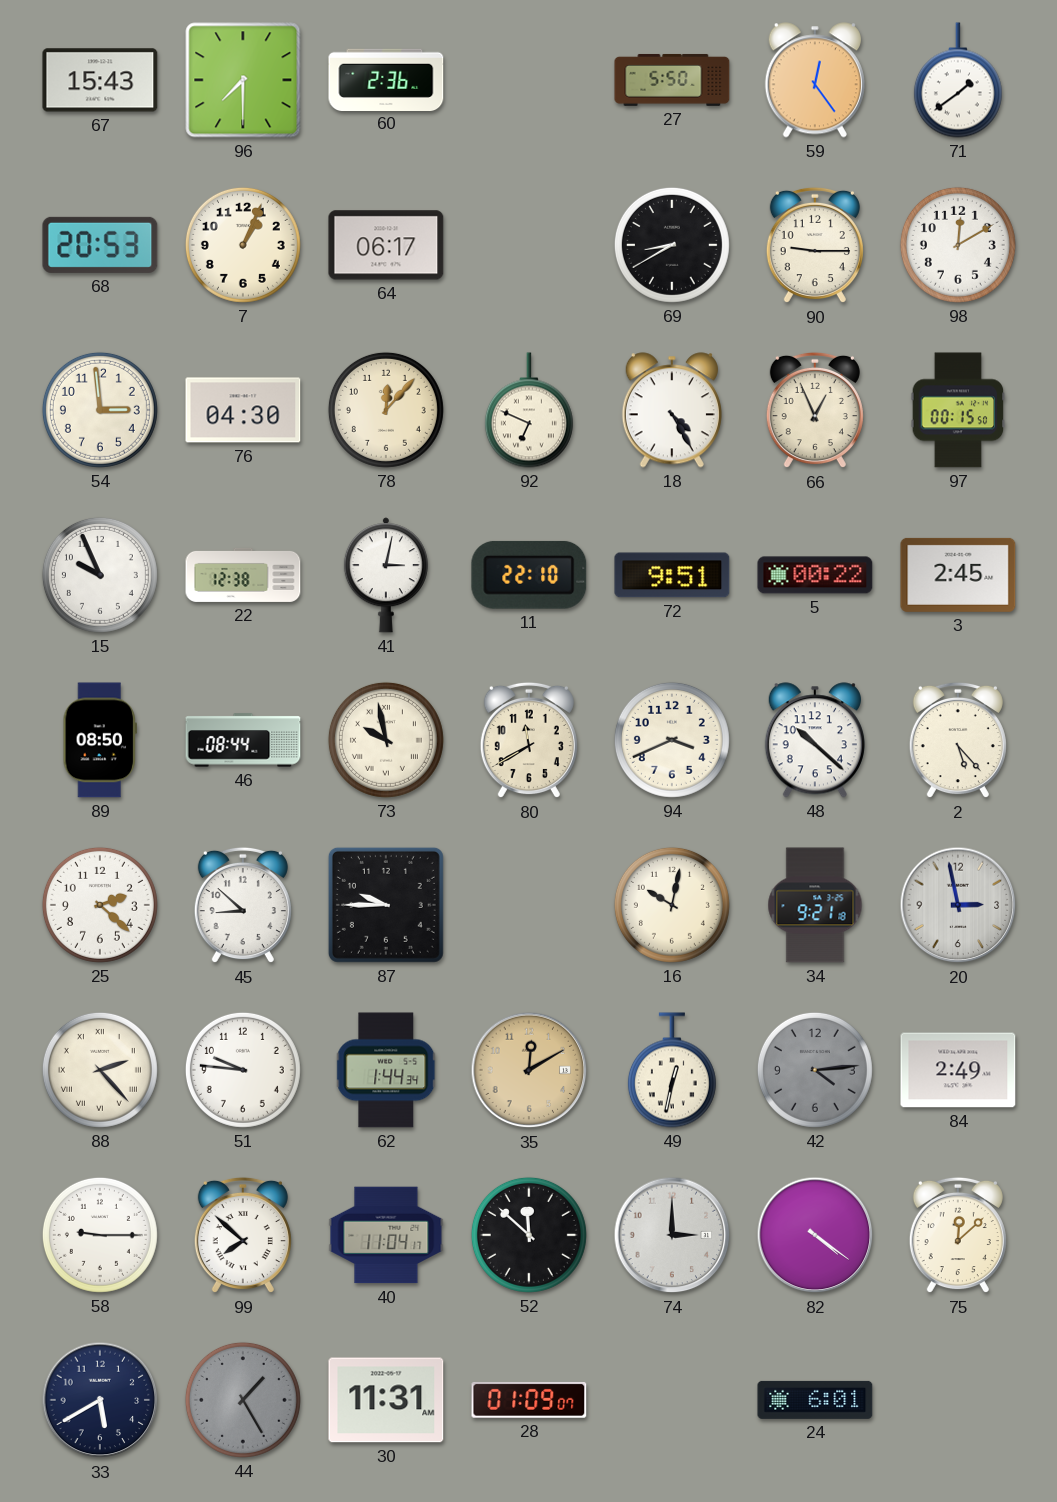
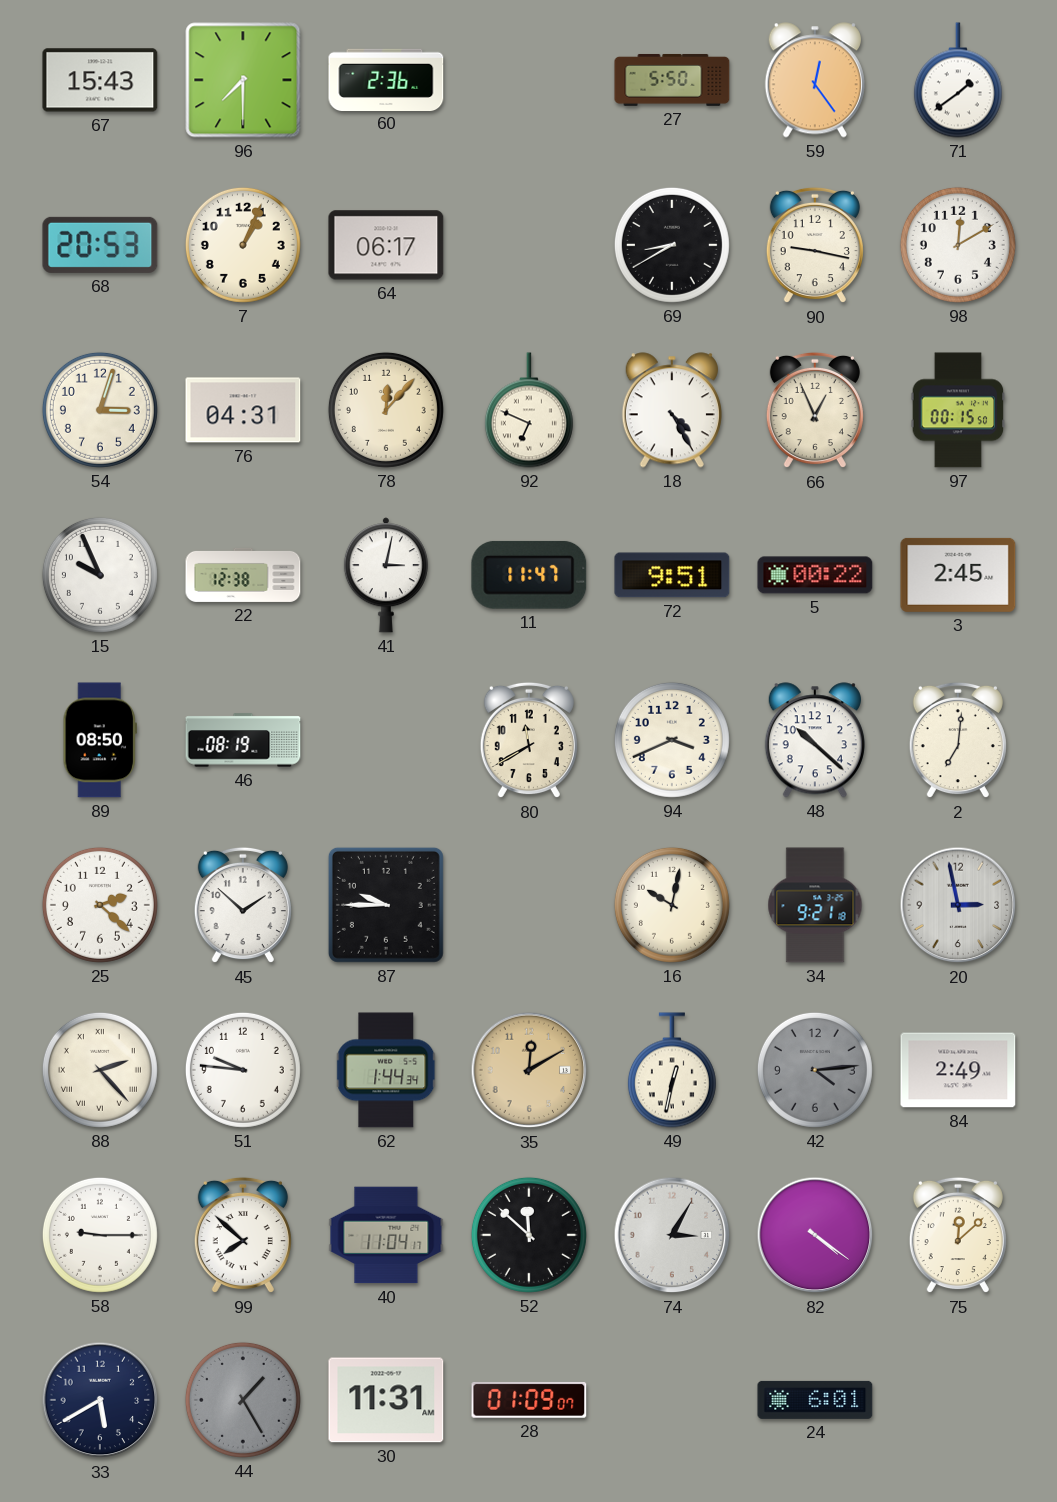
90: 9:15 -> 9:17 (815, 245)
54: 2:59 -> 3:03 (100, 410)
76: 04:30 -> 04:31 (243, 410)
11: 22:10 -> 11:47 (529, 575)
46: 08:44 -> 08:19 (243, 740)
73: 9:58 -> none (386, 740)
2: 5:23 -> 7:01 (958, 740)
45: 8:52 -> 1:52 (243, 905)
74: 3:00 -> 3:05 (672, 1235)
